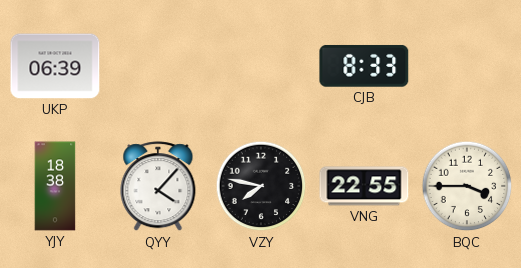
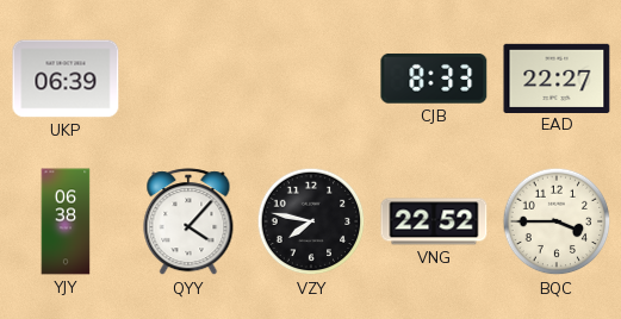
EAD: none -> 22:27 (557, 77)
YJY: 18:38 -> 06:38 (66, 221)
VNG: 22:55 -> 22:52 (434, 221)
